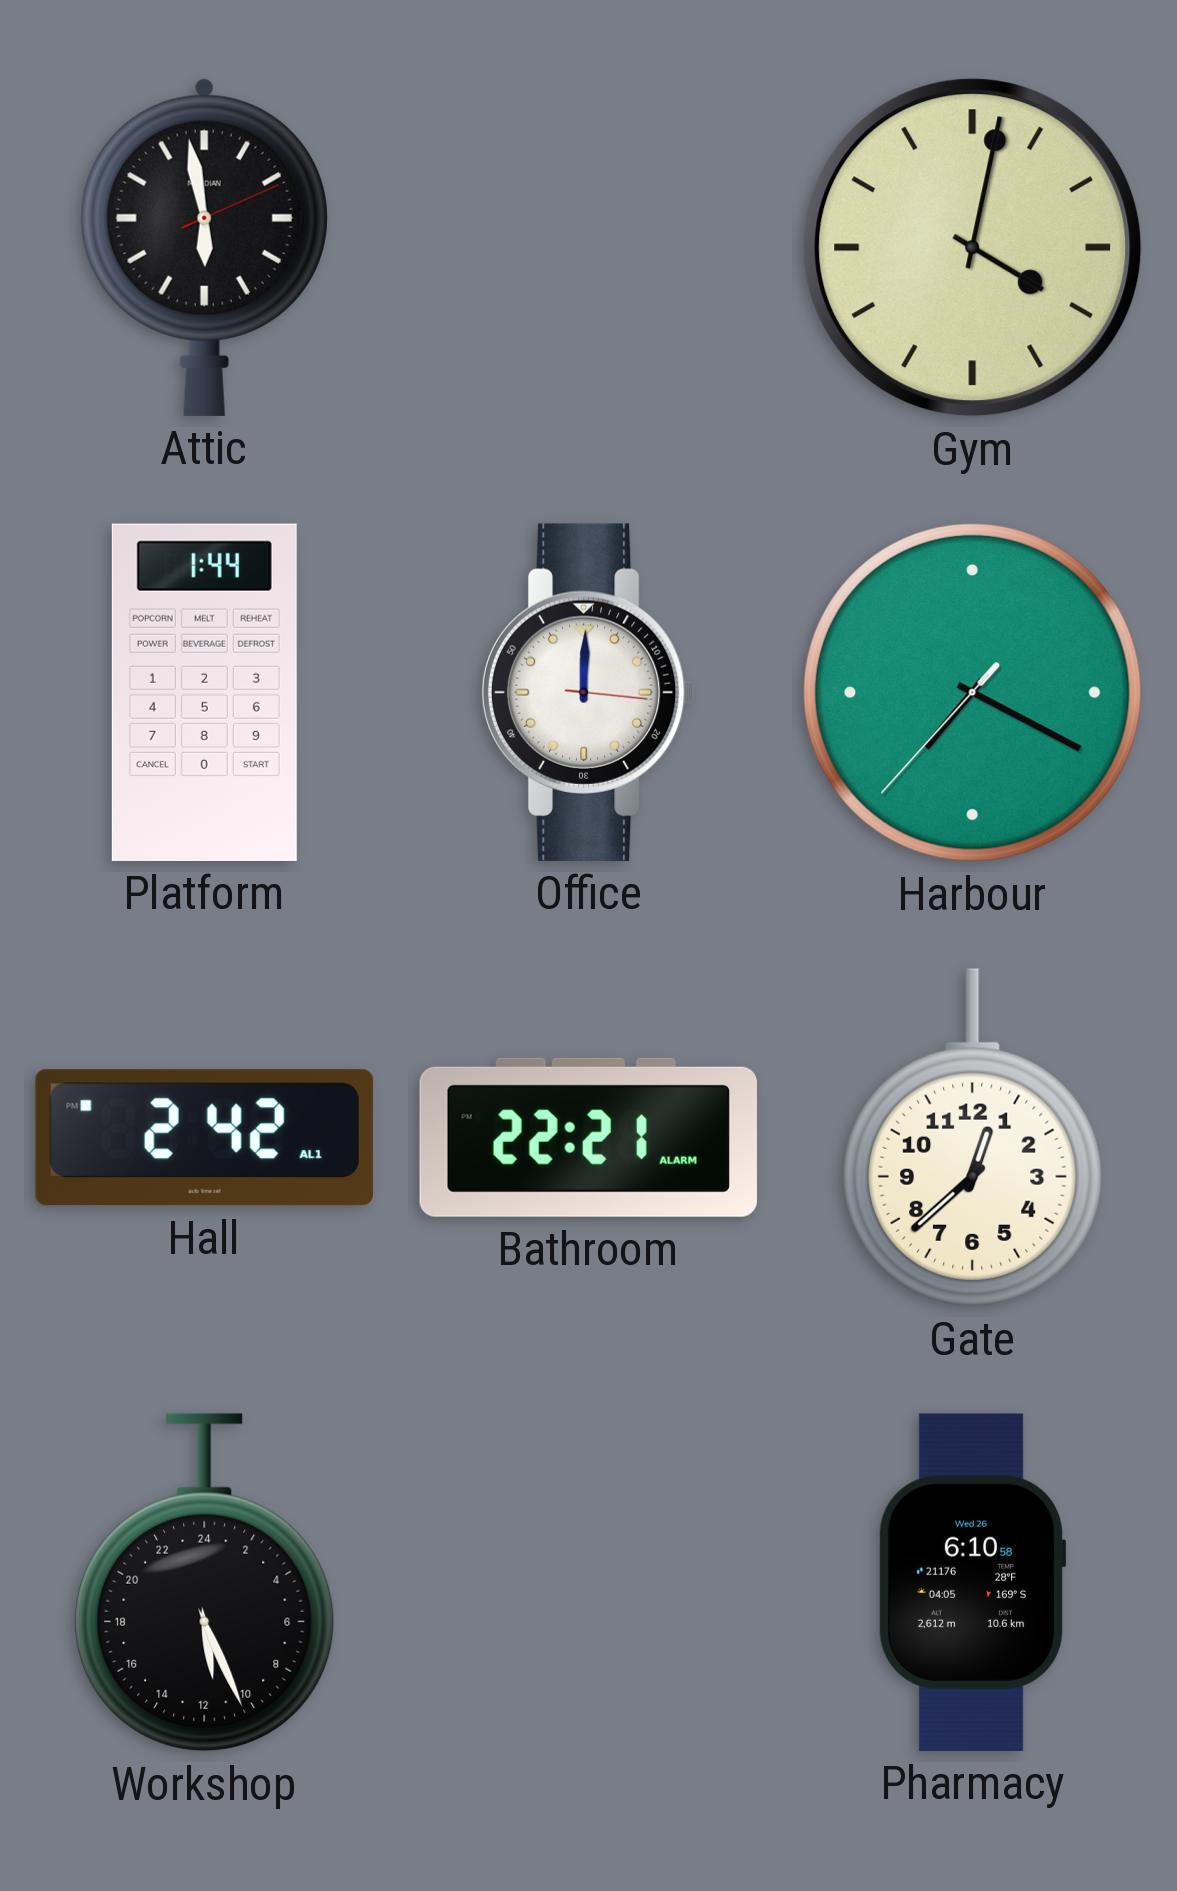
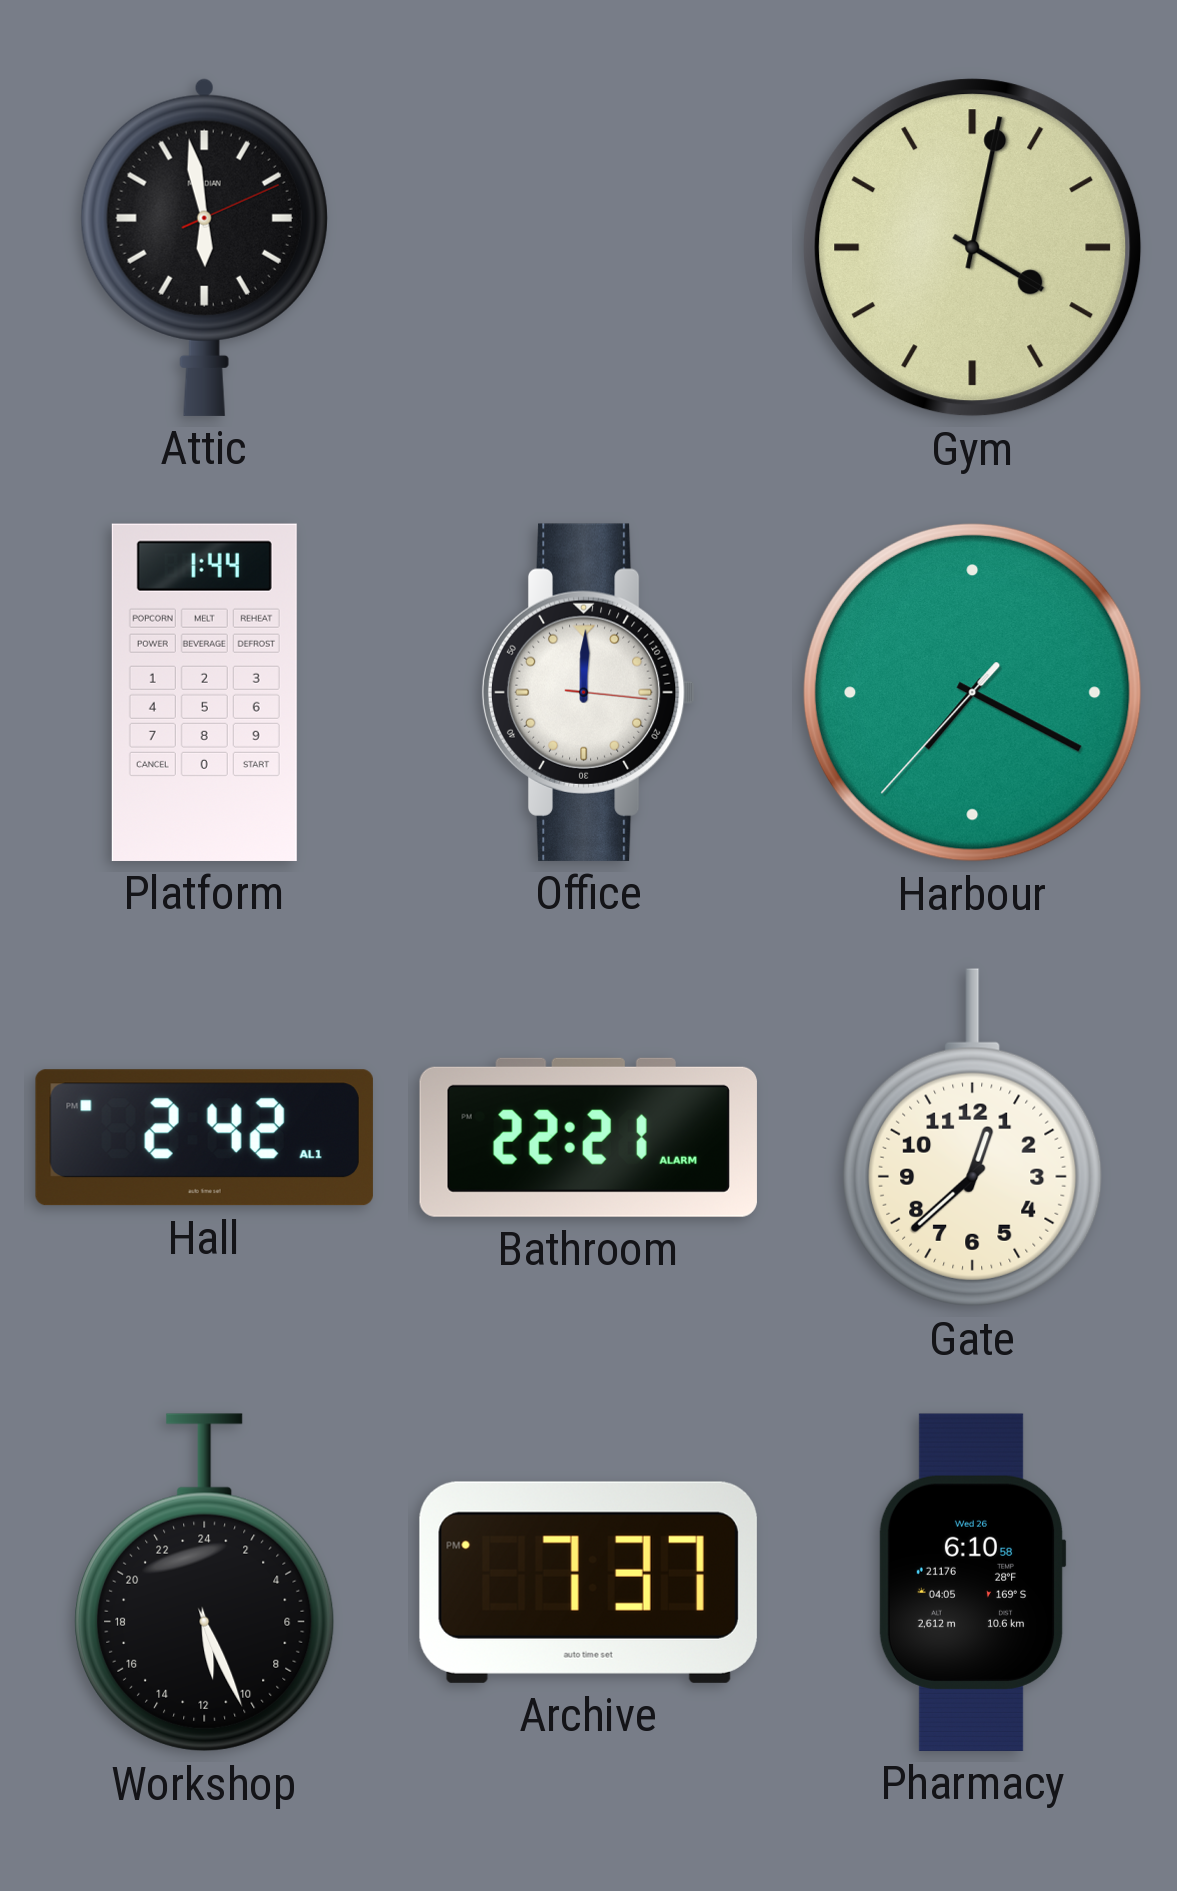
Archive: none -> 7:37 (588, 1582)
